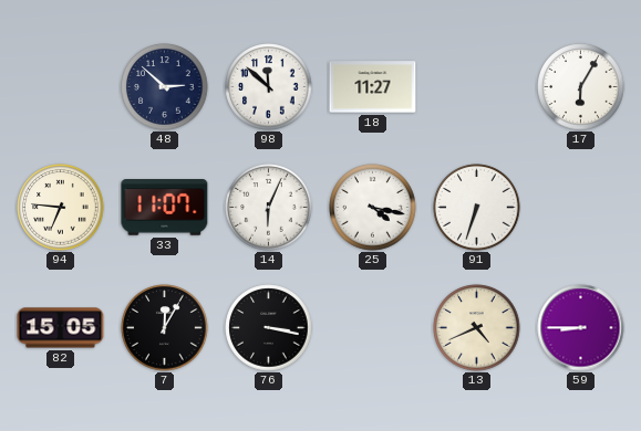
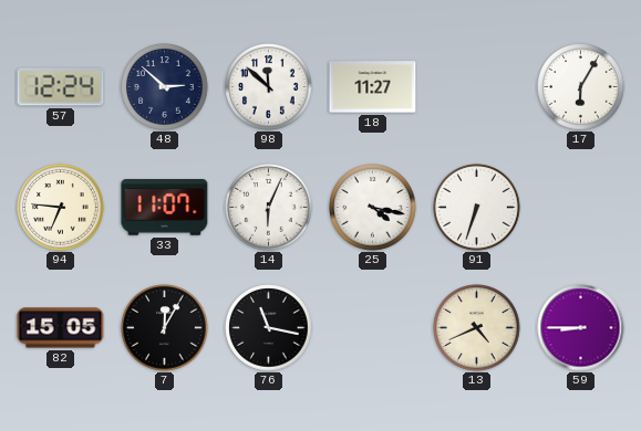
57: none -> 12:24 (61, 87)
76: 3:17 -> 11:17 (269, 328)
